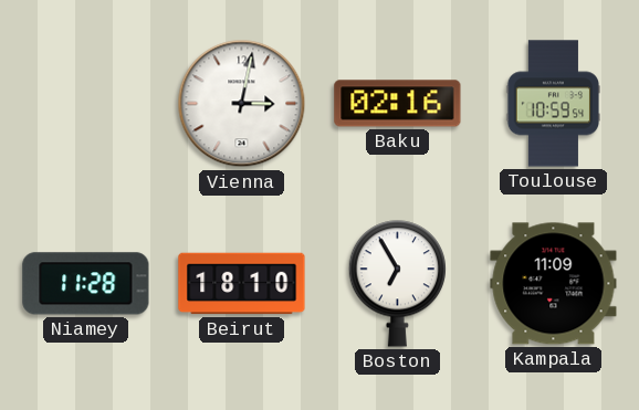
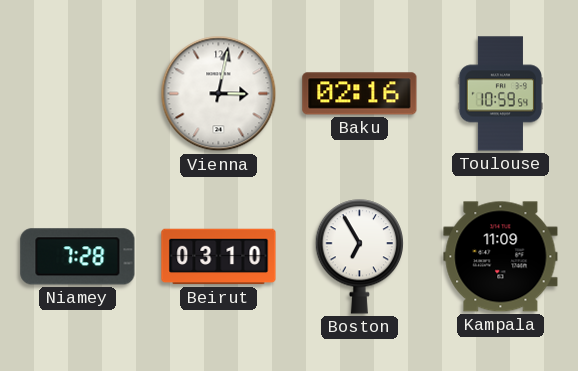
Niamey: 11:28 -> 7:28 (78, 257)
Beirut: 18:10 -> 03:10 (219, 257)
